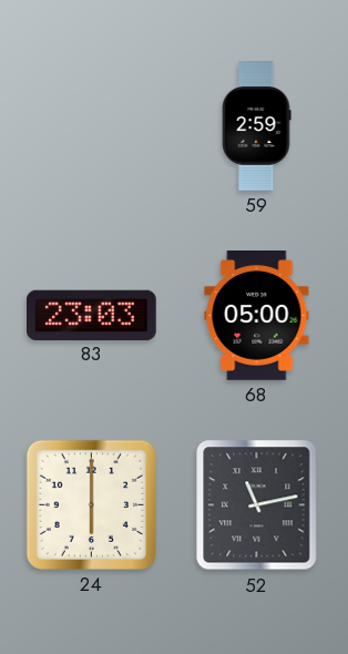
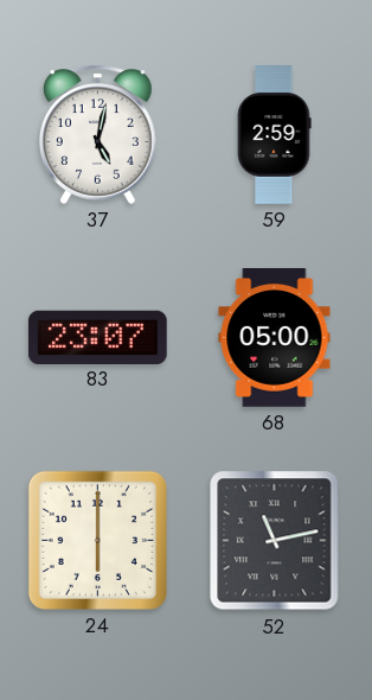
37: none -> 5:02 (97, 134)
83: 23:03 -> 23:07 (98, 337)
